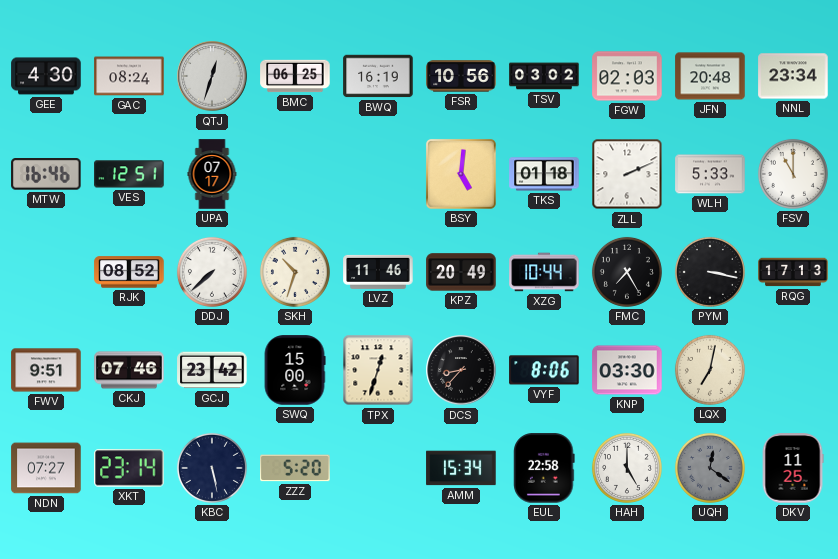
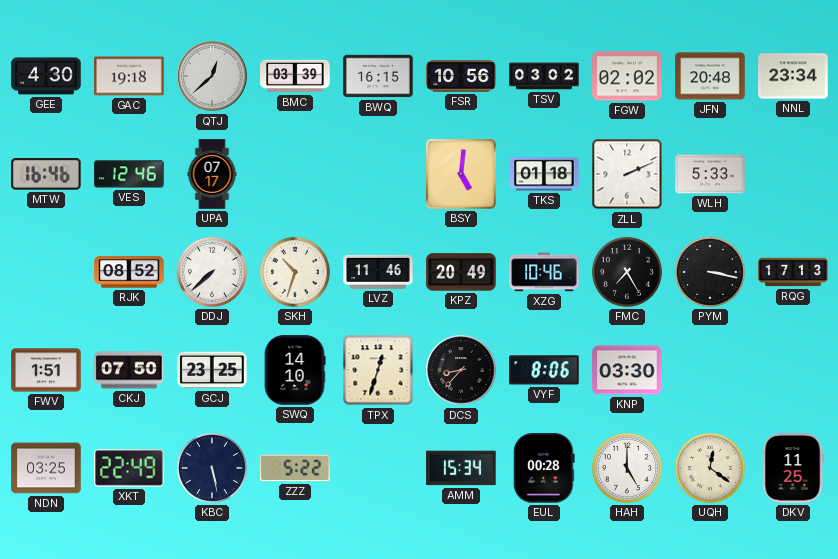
GAC: 08:24 -> 19:18 (129, 76)
QTJ: 12:33 -> 12:38 (212, 76)
BMC: 06:25 -> 03:39 (295, 76)
BWQ: 16:19 -> 16:15 (378, 76)
FGW: 02:03 -> 02:02 (627, 76)
VES: 12:51 -> 12:46 (129, 174)
FSV: 11:00 -> none (793, 174)
XZG: 10:44 -> 10:46 (544, 272)
FWV: 9:51 -> 1:51 (46, 370)
CKJ: 07:46 -> 07:50 (129, 370)
GCJ: 23:42 -> 23:25 (212, 370)
SWQ: 15:00 -> 14:10 (295, 370)
LQX: 7:02 -> none (710, 370)
NDN: 07:27 -> 03:25 (46, 468)
XKT: 23:14 -> 22:49 (129, 468)
ZZZ: 5:20 -> 5:22 (295, 468)
EUL: 22:58 -> 00:28 (544, 468)
UQH dial: grey -> cream (710, 468)
